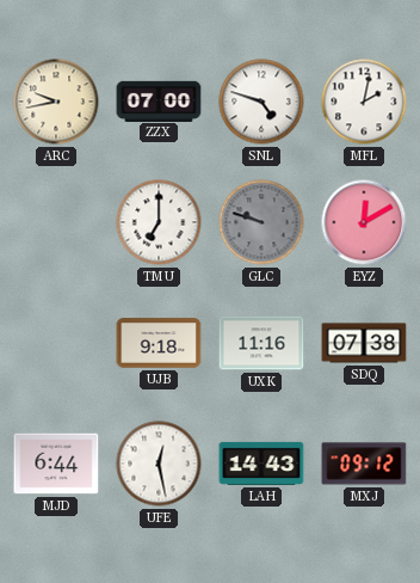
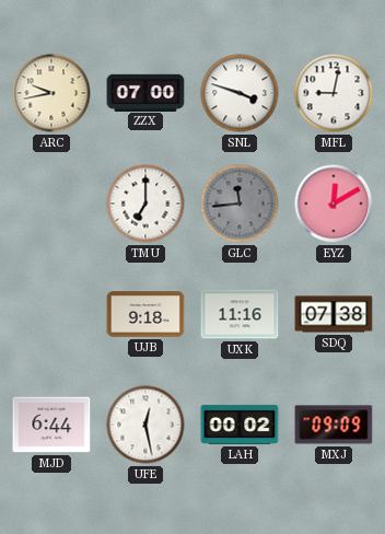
SNL: 4:48 -> 3:48 (240, 93)
MFL: 2:02 -> 9:02 (334, 93)
GLC: 9:48 -> 11:44 (240, 204)
LAH: 14:43 -> 00:02 (240, 425)
MXJ: 09:12 -> 09:09 (334, 425)
